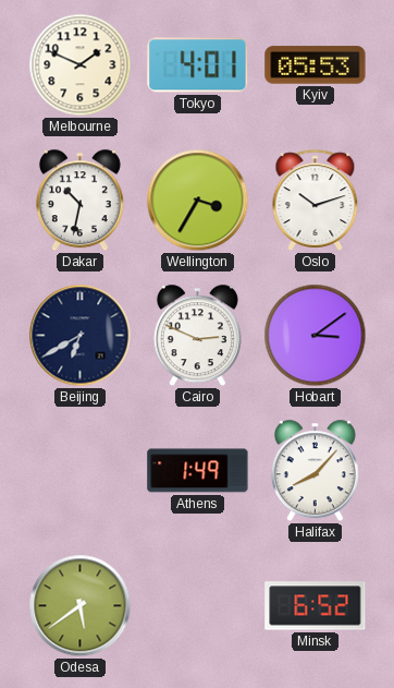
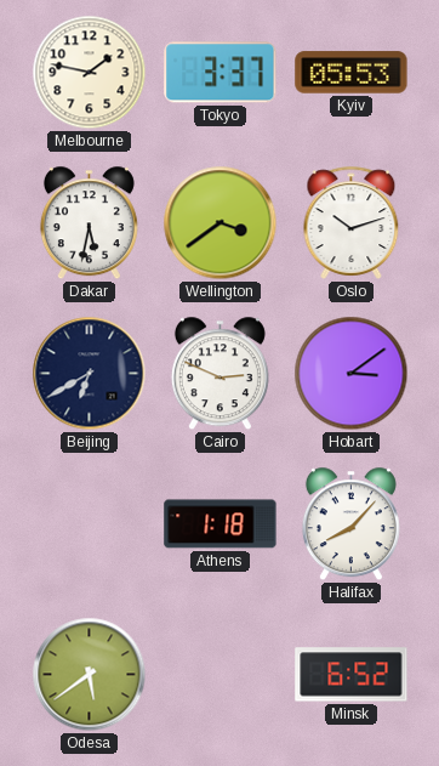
Melbourne: 1:49 -> 1:47 (90, 73)
Tokyo: 4:01 -> 3:37 (221, 73)
Dakar: 10:32 -> 5:32 (89, 223)
Wellington: 3:35 -> 3:39 (221, 223)
Athens: 1:49 -> 1:18 (221, 524)
